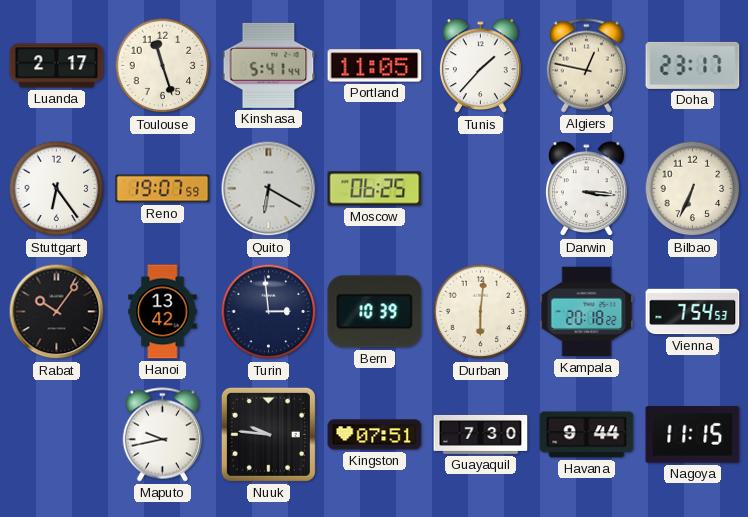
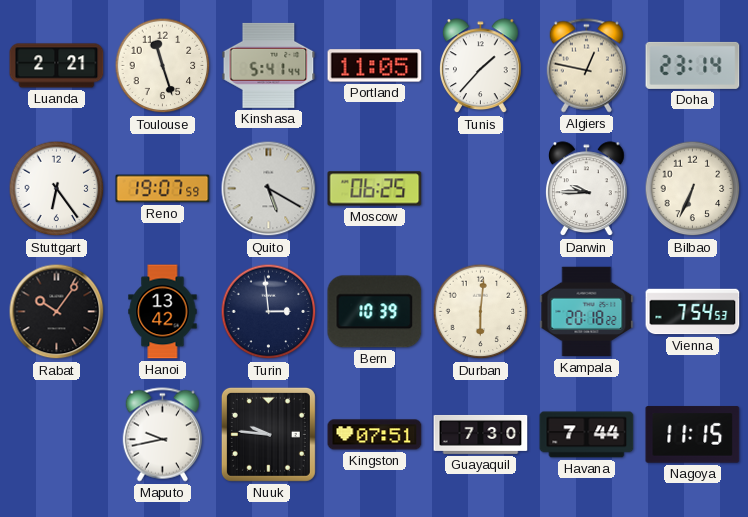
Luanda: 2:17 -> 2:21 (57, 66)
Doha: 23:17 -> 23:14 (693, 65)
Quito: 6:20 -> 5:20 (269, 189)
Darwin: 3:16 -> 9:45 (587, 189)
Havana: 9:44 -> 7:44 (587, 435)
